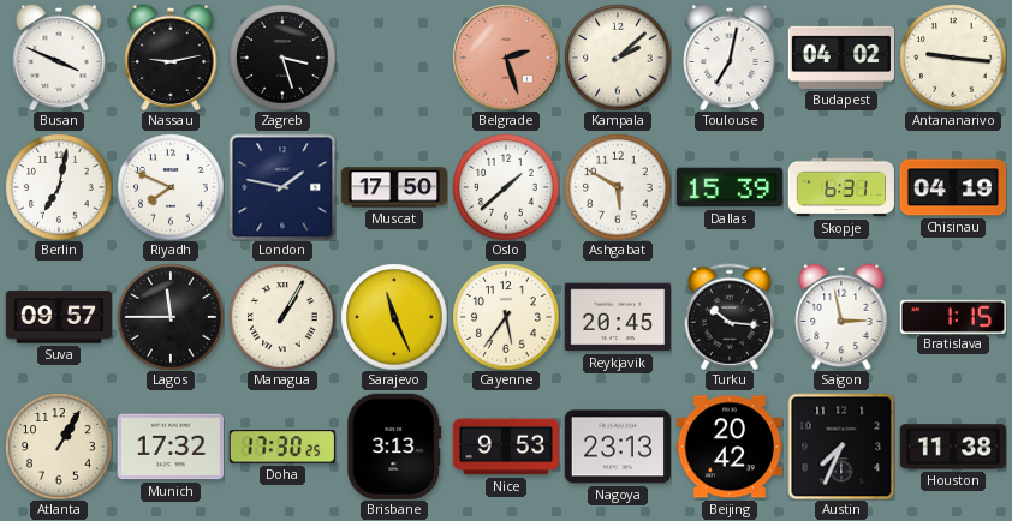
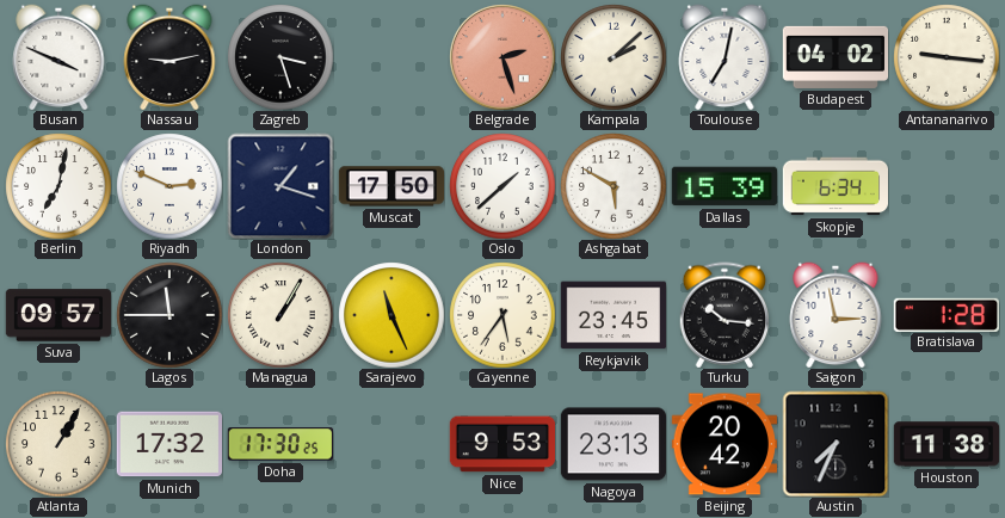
Riyadh: 7:49 -> 2:49 (169, 186)
London: 1:47 -> 1:18 (280, 186)
Skopje: 6:31 -> 6:34 (834, 186)
Chisinau: 04:19 -> none (952, 187)
Reykjavik: 20:45 -> 23:45 (612, 315)
Bratislava: 1:15 -> 1:28 (945, 314)
Brisbane: 3:13 -> none (394, 447)
